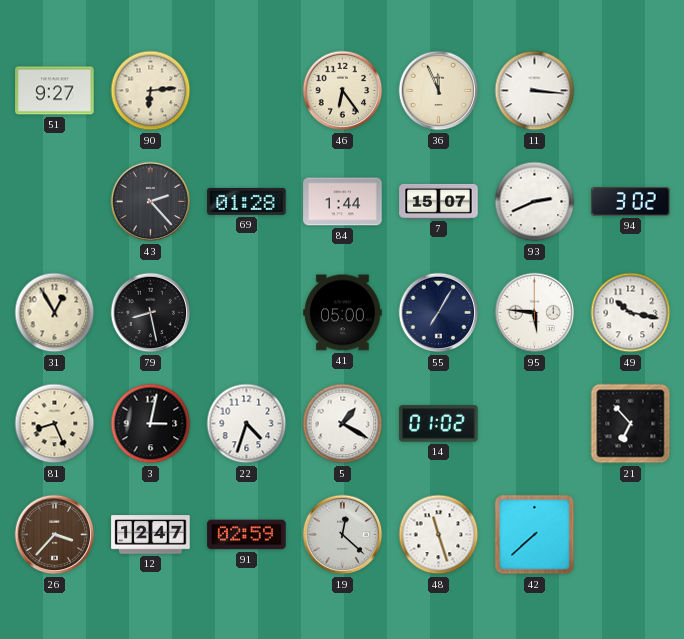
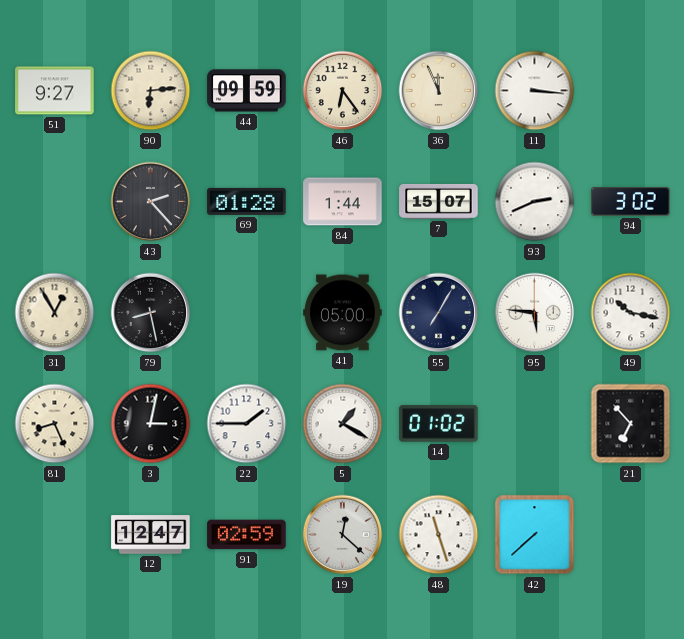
44: none -> 09:59 (247, 91)
22: 4:33 -> 1:45 (247, 424)
26: 3:37 -> none (55, 535)
